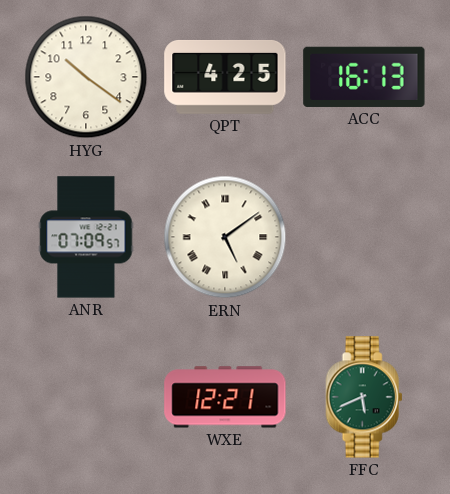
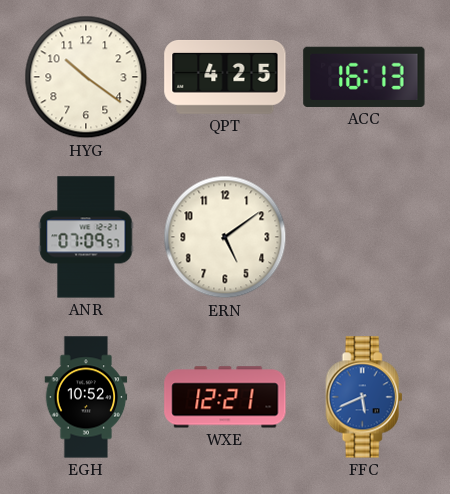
ERN numerals: Roman -> Arabic (225, 237)
EGH: none -> 10:52 (86, 397)
FFC dial: green -> blue (364, 397)
